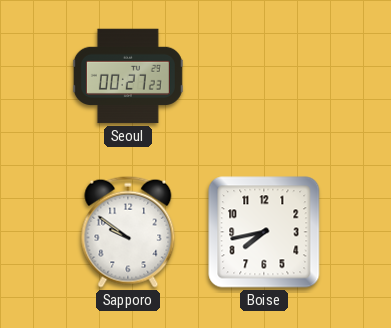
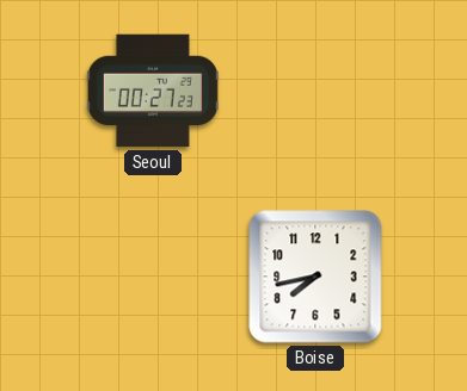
Sapporo: 9:51 -> none (128, 232)
